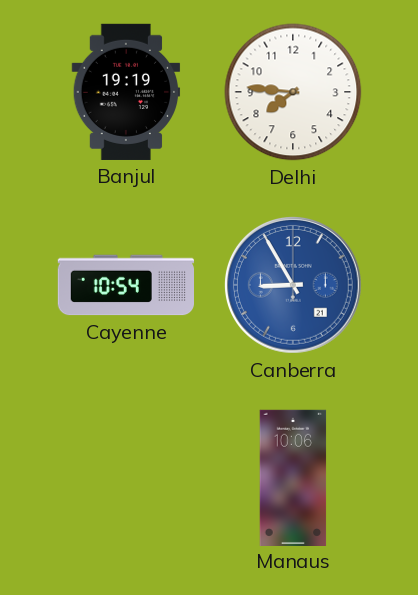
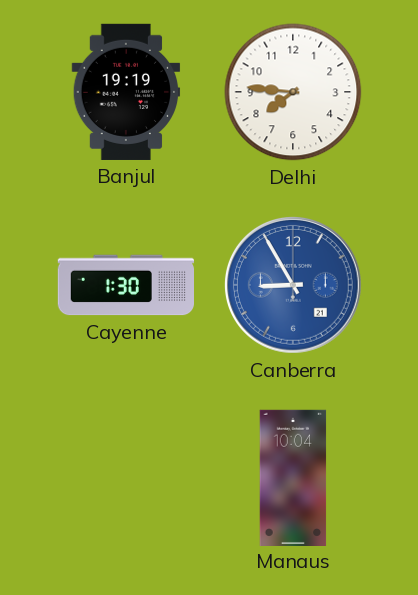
Cayenne: 10:54 -> 1:30 (125, 285)
Manaus: 10:06 -> 10:04 (293, 477)
